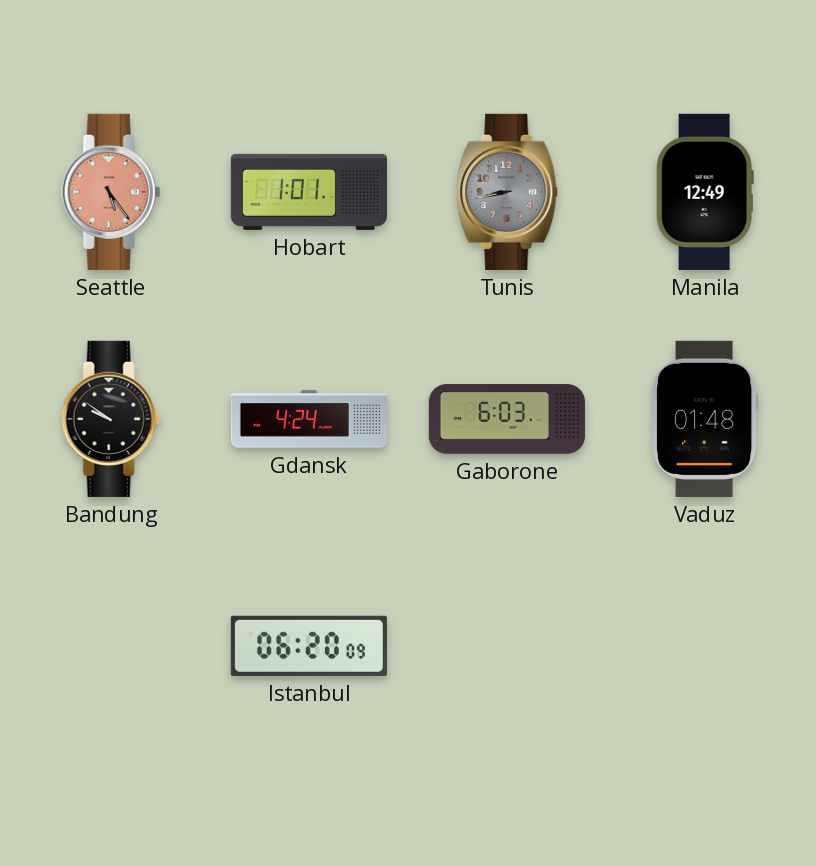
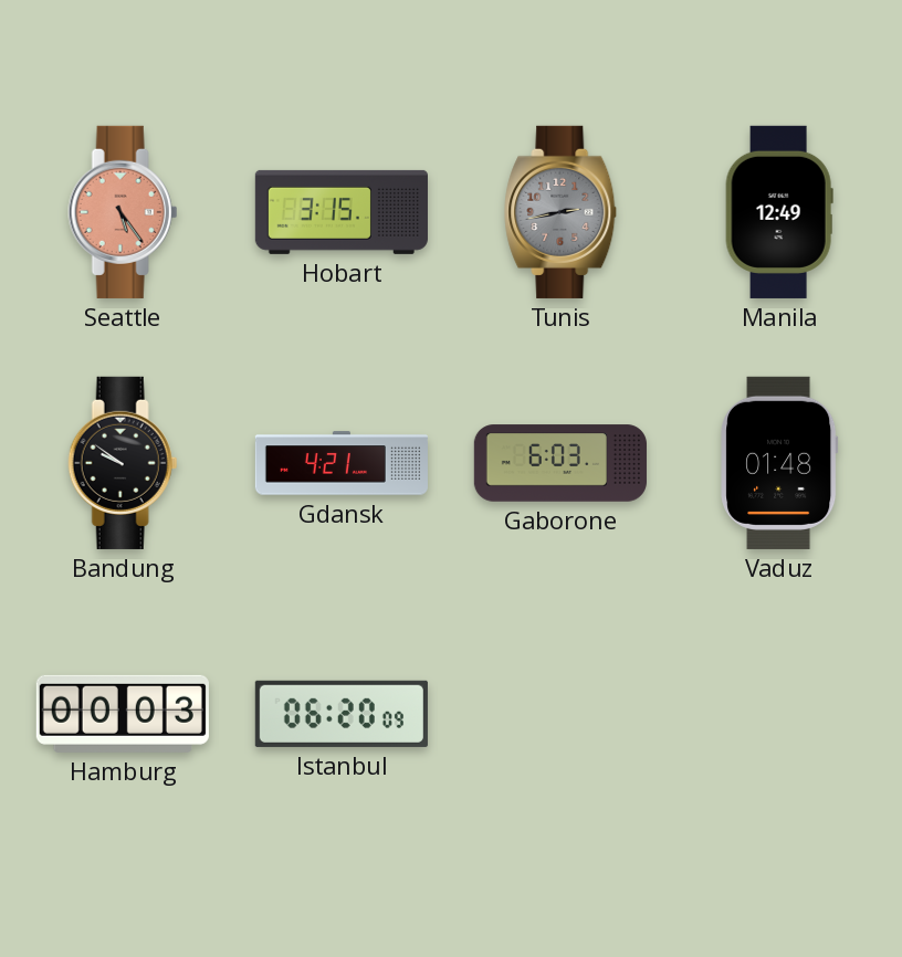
Hobart: 1:01 -> 3:15 (342, 212)
Tunis: 8:43 -> 2:43 (562, 212)
Gdansk: 4:24 -> 4:21 (342, 463)
Hamburg: none -> 00:03 (123, 714)
